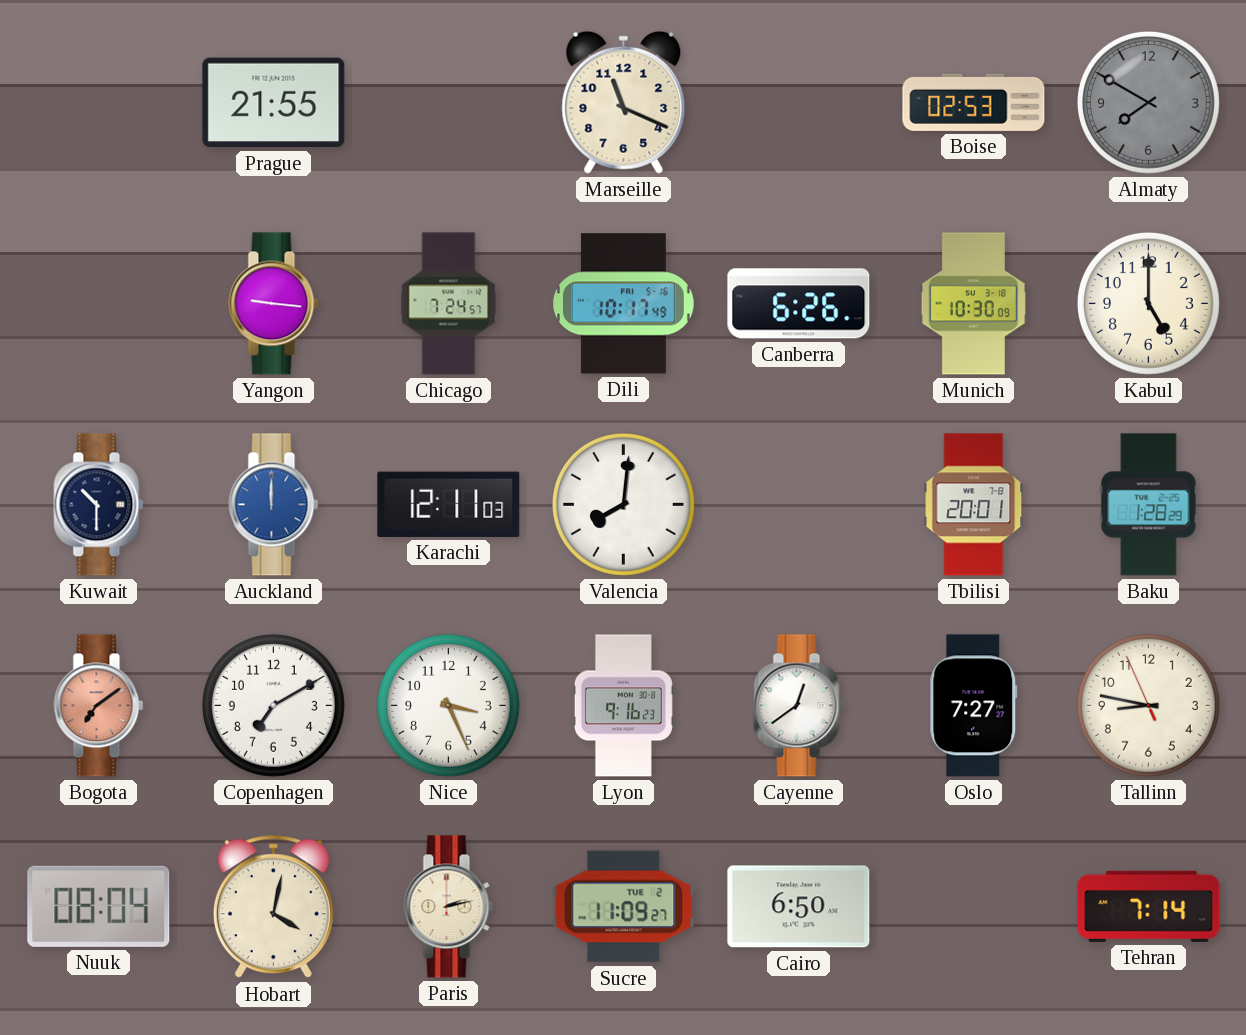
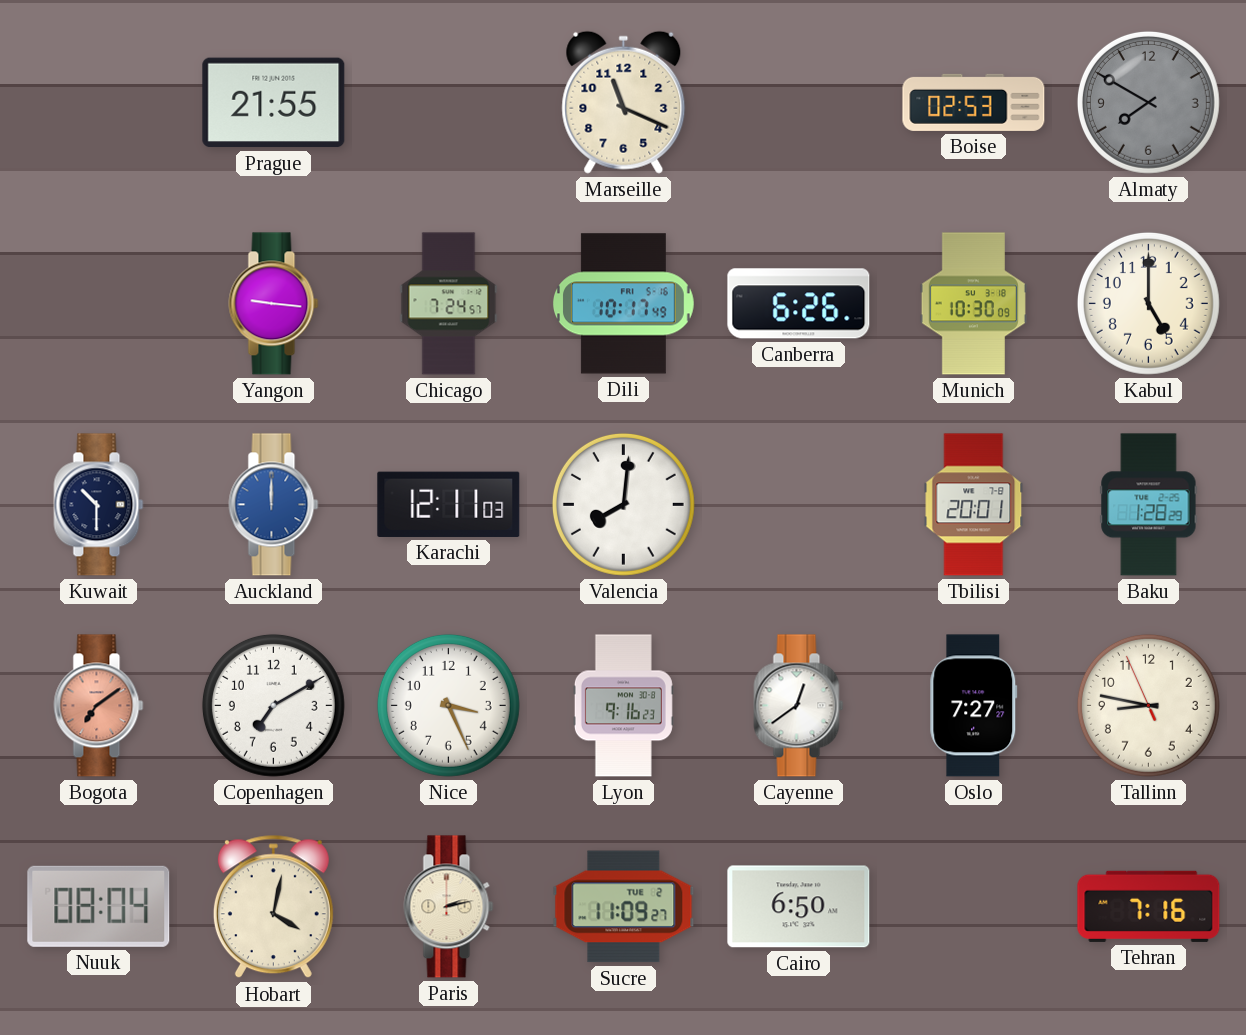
Tehran: 7:14 -> 7:16 (1149, 906)
